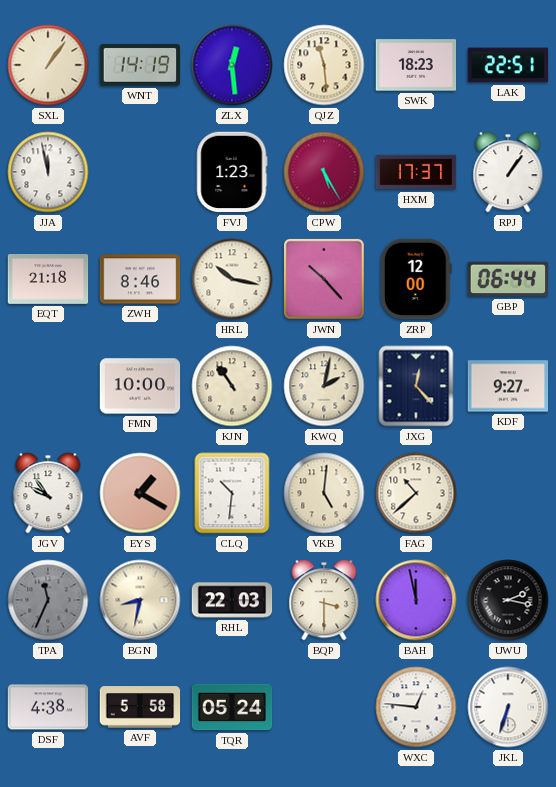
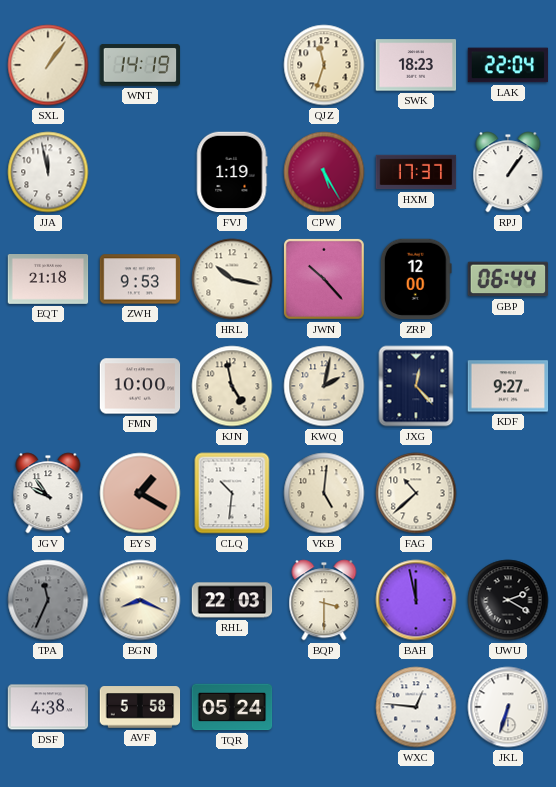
ZLX: 12:29 -> none (232, 65)
QJZ: 11:29 -> 11:33 (324, 65)
LAK: 22:51 -> 22:04 (508, 65)
FVJ: 1:23 -> 1:19 (232, 172)
ZWH: 8:46 -> 9:53 (140, 279)
KJN: 10:54 -> 4:58 (232, 386)
BGN: 8:32 -> 8:19 (140, 600)
UWU: 2:17 -> 2:20 (508, 600)
